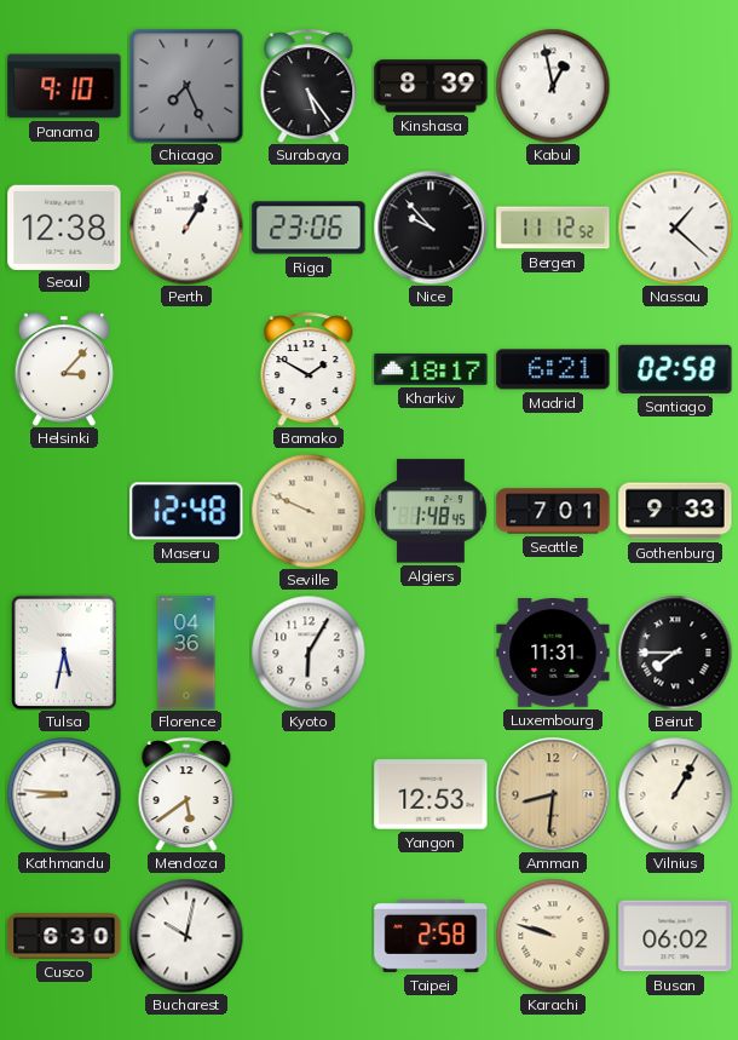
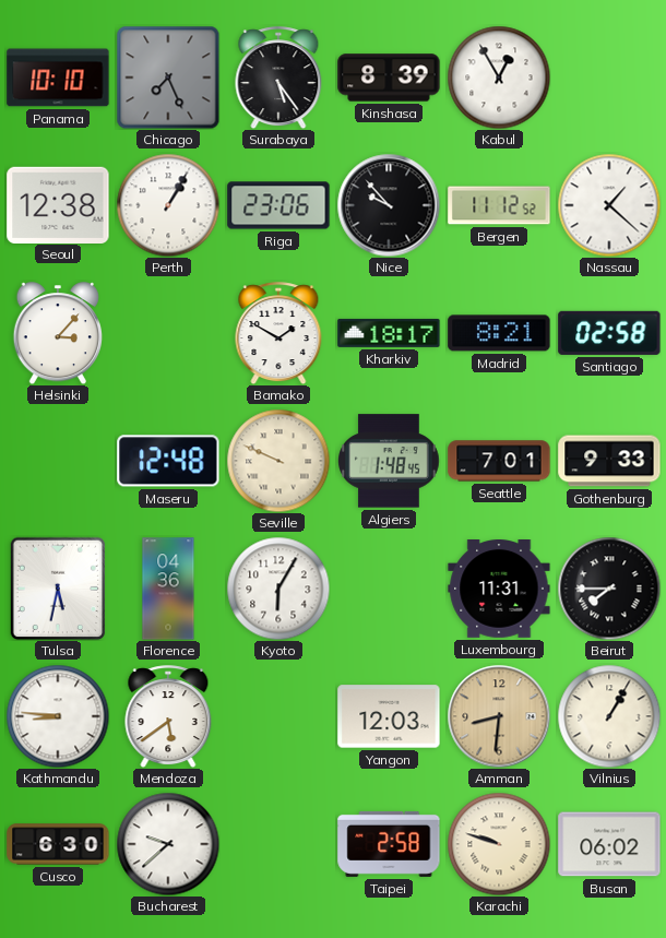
Panama: 9:10 -> 10:10 (58, 78)
Kabul: 12:58 -> 12:55 (499, 78)
Madrid: 6:21 -> 8:21 (499, 333)
Yangon: 12:53 -> 12:03 (389, 716)
Bucharest: 10:02 -> 9:38 (168, 844)
